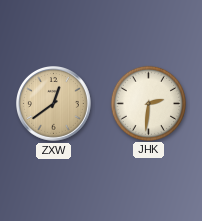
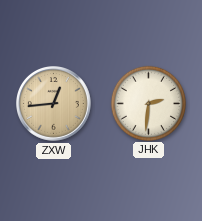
ZXW: 12:39 -> 12:44 (54, 104)
